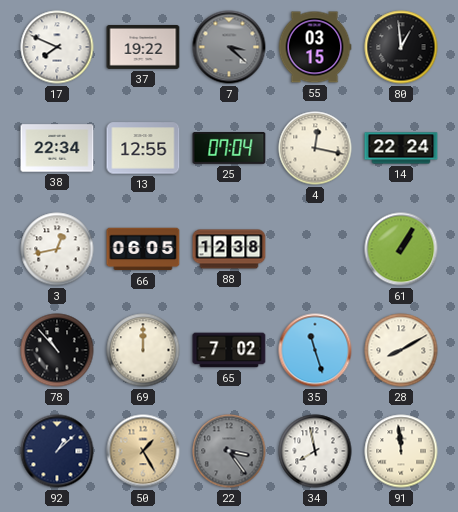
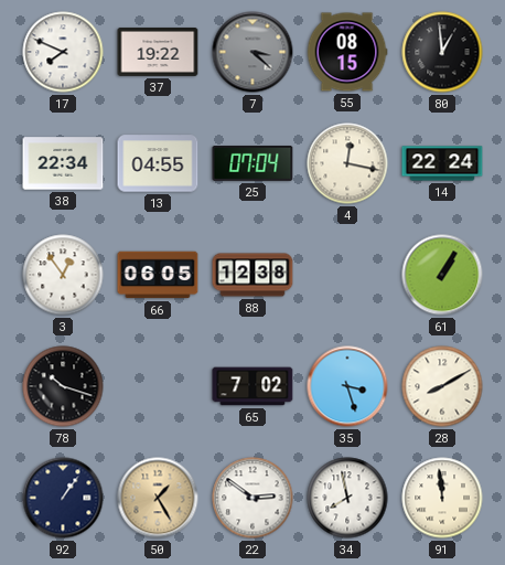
55: 03:15 -> 08:15 (347, 52)
13: 12:55 -> 04:55 (158, 163)
3: 12:43 -> 12:54 (63, 275)
78: 10:53 -> 10:18 (63, 386)
69: 12:00 -> none (143, 350)
35: 11:27 -> 3:27 (347, 386)
92: 1:08 -> 1:06 (63, 498)
22: 3:24 -> 2:51 (253, 498)
22 dial: grey -> white (253, 498)
